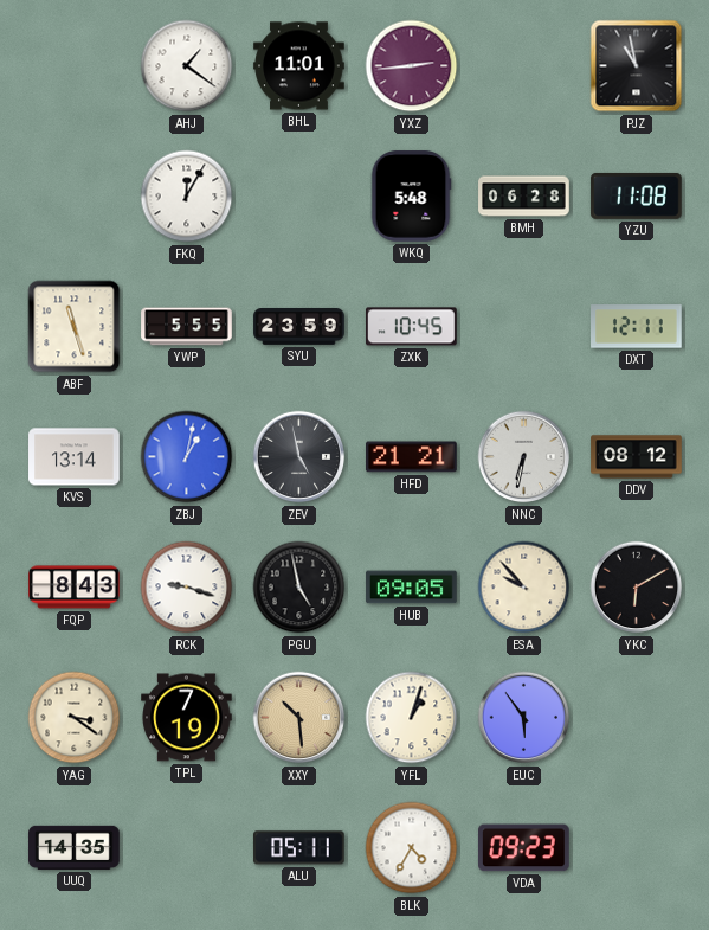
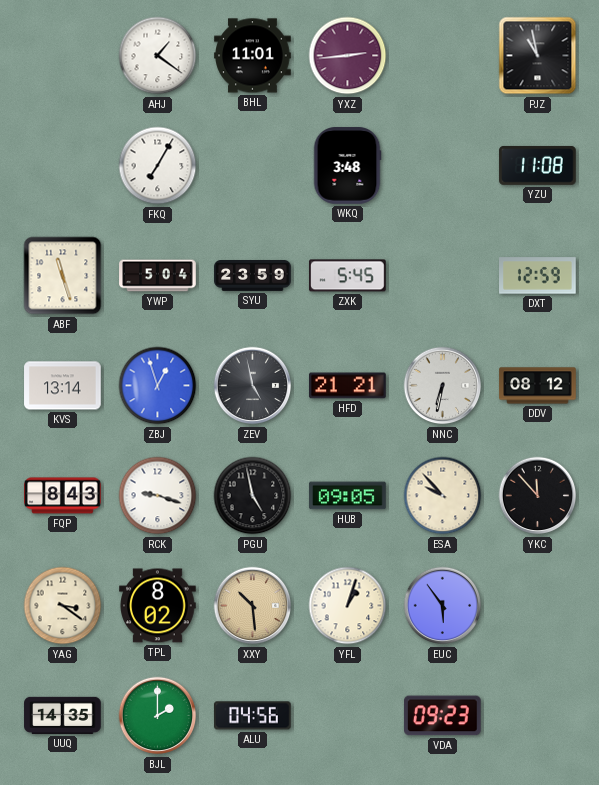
FKQ: 12:05 -> 7:05 (158, 166)
WKQ: 5:48 -> 3:48 (347, 166)
BMH: 06:28 -> none (524, 197)
YWP: 5:55 -> 5:04 (158, 276)
ZXK: 10:45 -> 5:45 (348, 276)
DXT: 12:11 -> 12:59 (538, 276)
ZBJ: 1:02 -> 12:57 (158, 386)
YKC: 6:10 -> 11:53 (538, 496)
TPL: 7:19 -> 8:02 (158, 606)
BJL: none -> 2:00 (158, 716)
ALU: 05:11 -> 04:56 (253, 716)
BLK: 4:35 -> none (412, 848)
